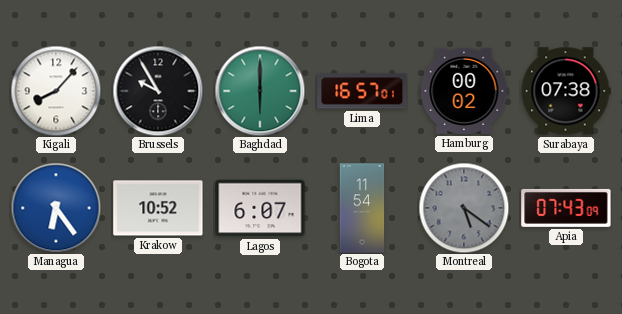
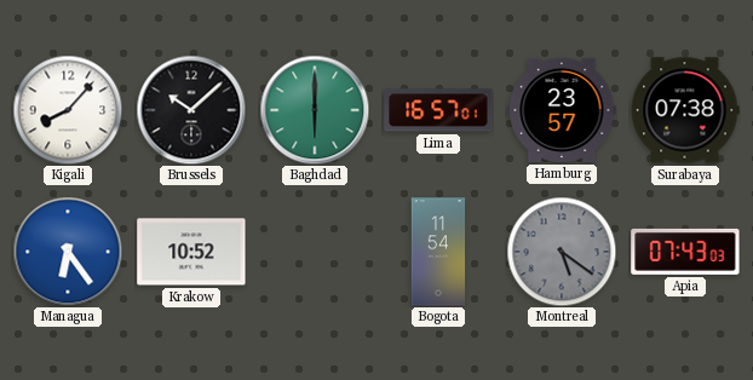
Brussels: 9:55 -> 10:08 (191, 110)
Hamburg: 00:02 -> 23:57 (562, 110)
Lagos: 6:07 -> none (260, 208)
Apia: 07:43:09 -> 07:43:03 (685, 252)
